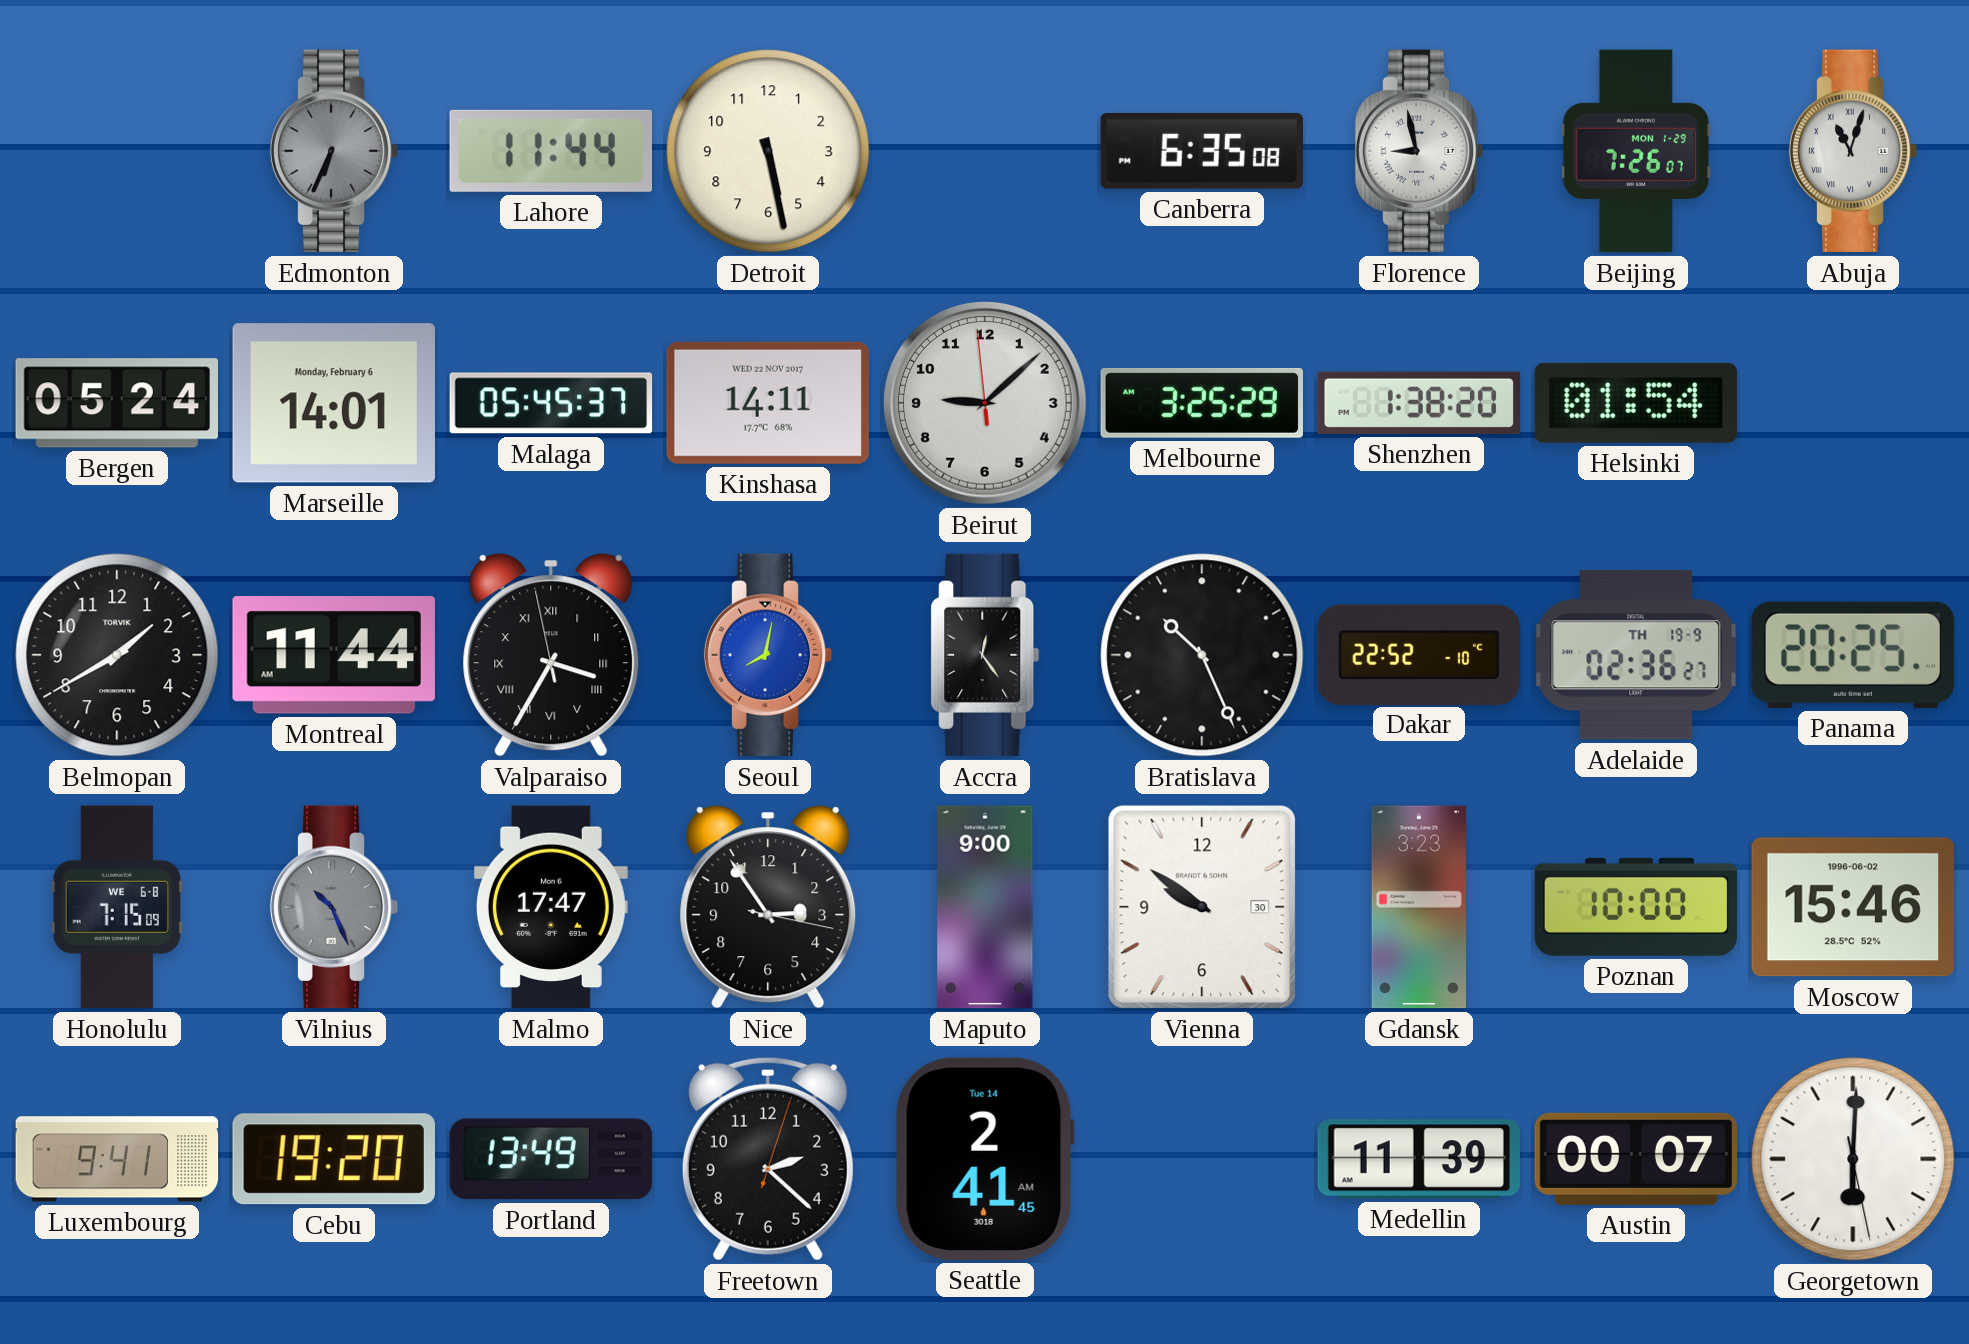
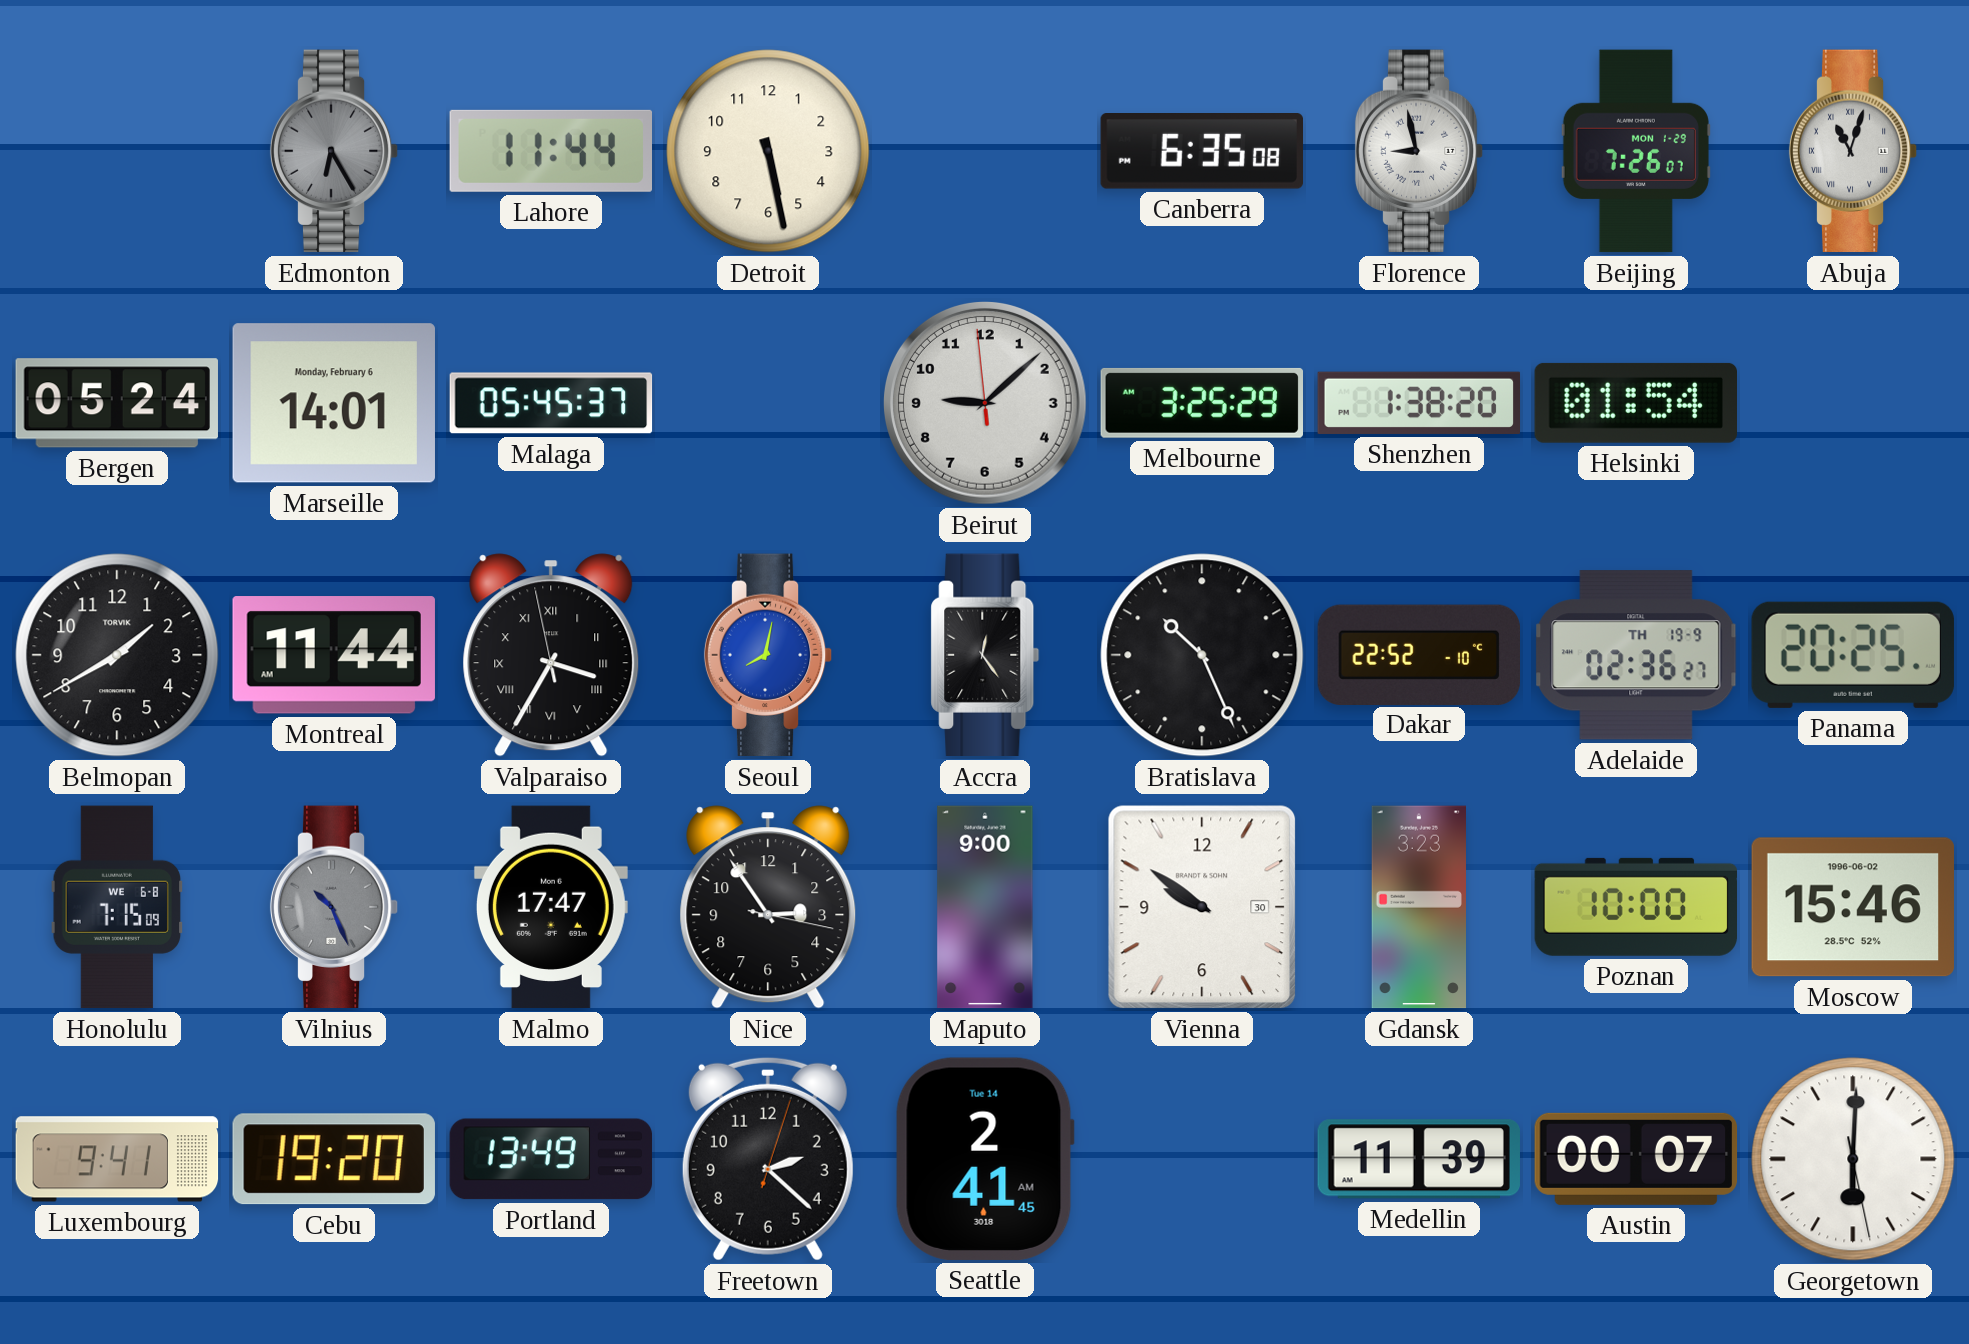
Edmonton: 6:34 -> 6:25 (334, 151)
Kinshasa: 14:11 -> none (768, 403)
